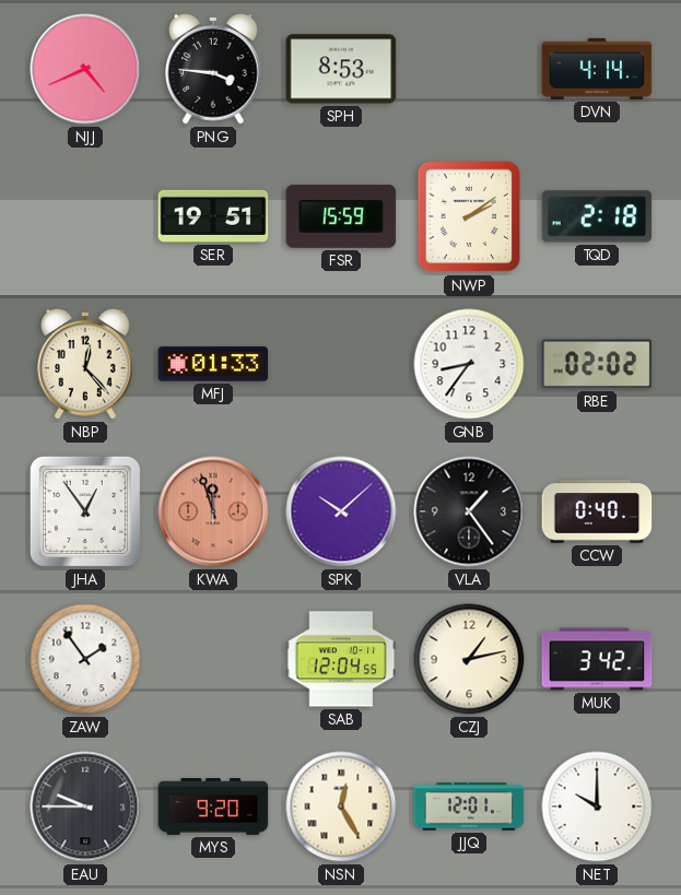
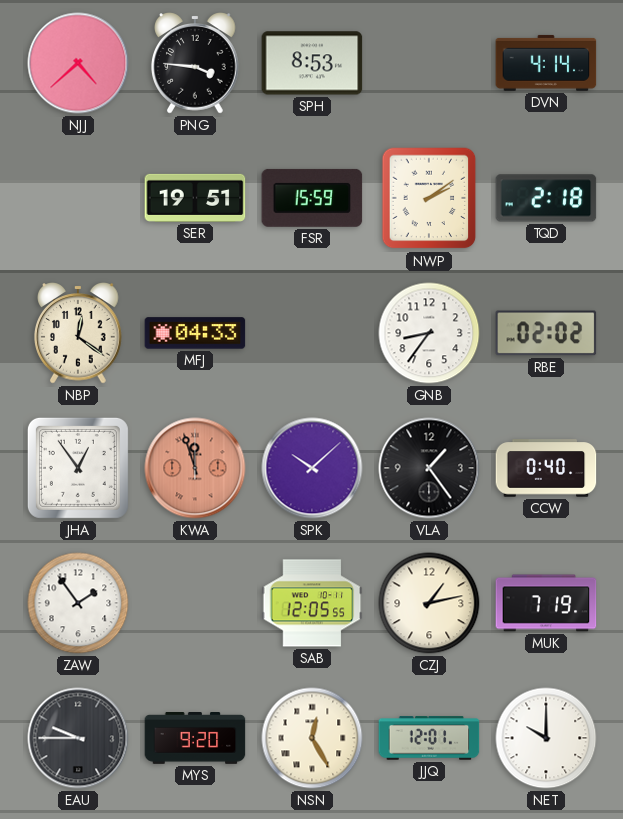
NJJ: 4:41 -> 4:38 (78, 63)
NBP: 12:23 -> 12:21 (79, 333)
MFJ: 01:33 -> 04:33 (195, 333)
SAB: 12:04 -> 12:05 (312, 603)
MUK: 3:42 -> 7:19 (546, 603)
